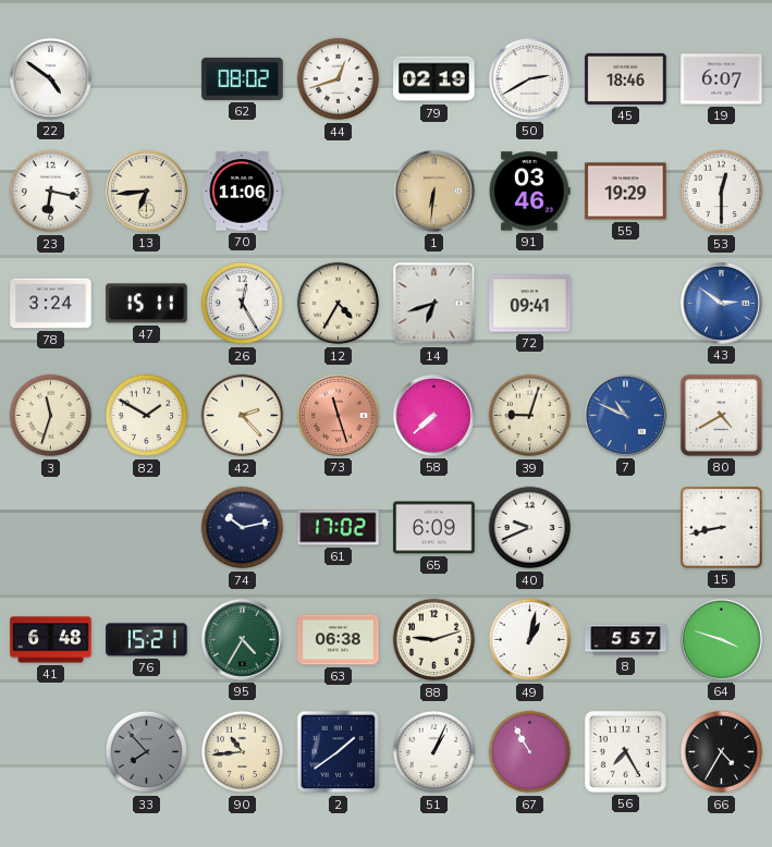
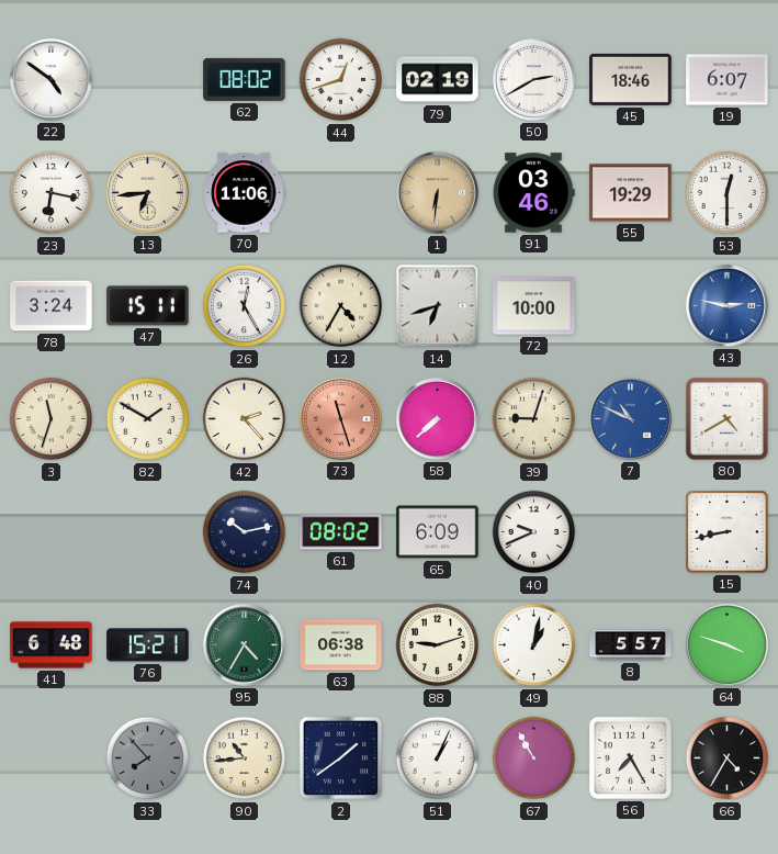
72: 09:41 -> 10:00 (534, 306)
43: 2:51 -> 2:47 (726, 305)
61: 17:02 -> 08:02 (341, 532)
